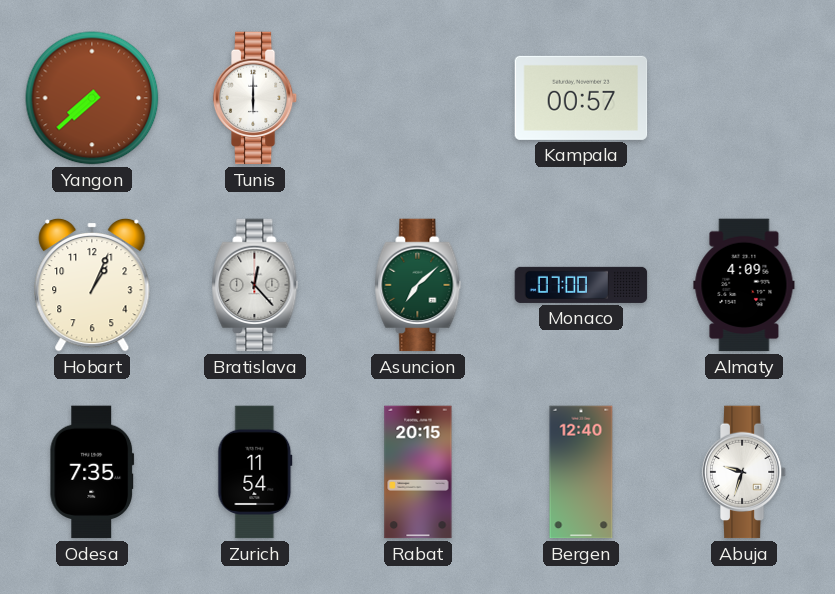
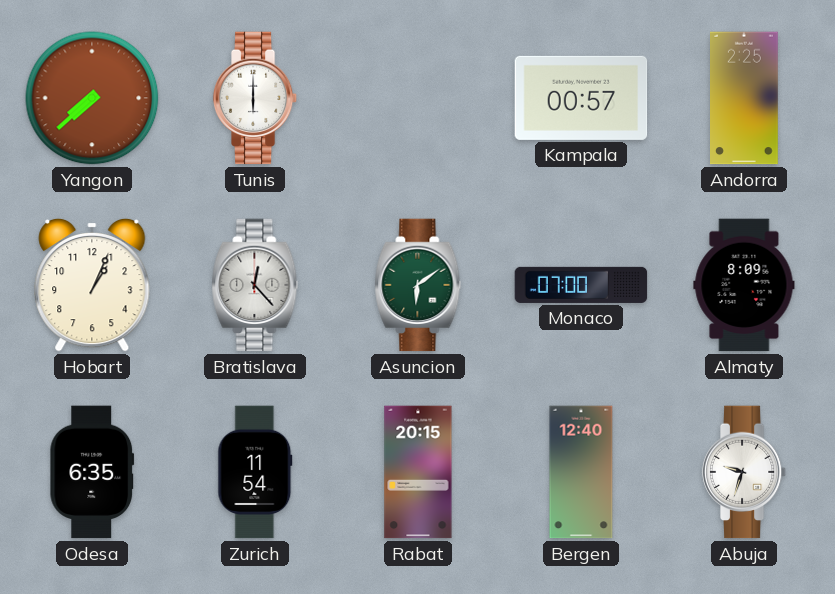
Andorra: none -> 2:25 (745, 98)
Asuncion: 7:08 -> 6:09 (418, 285)
Almaty: 4:09 -> 8:09 (744, 285)
Odesa: 7:35 -> 6:35 (92, 472)
